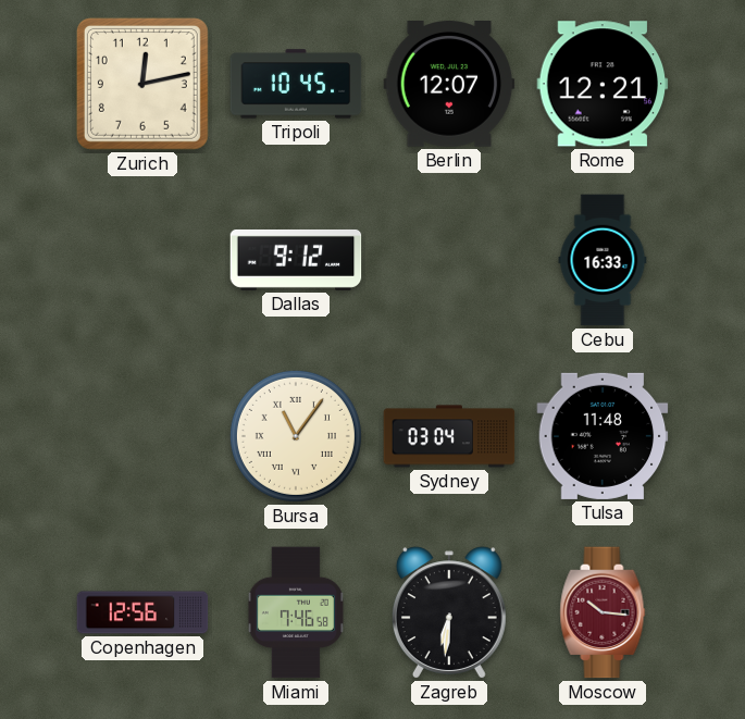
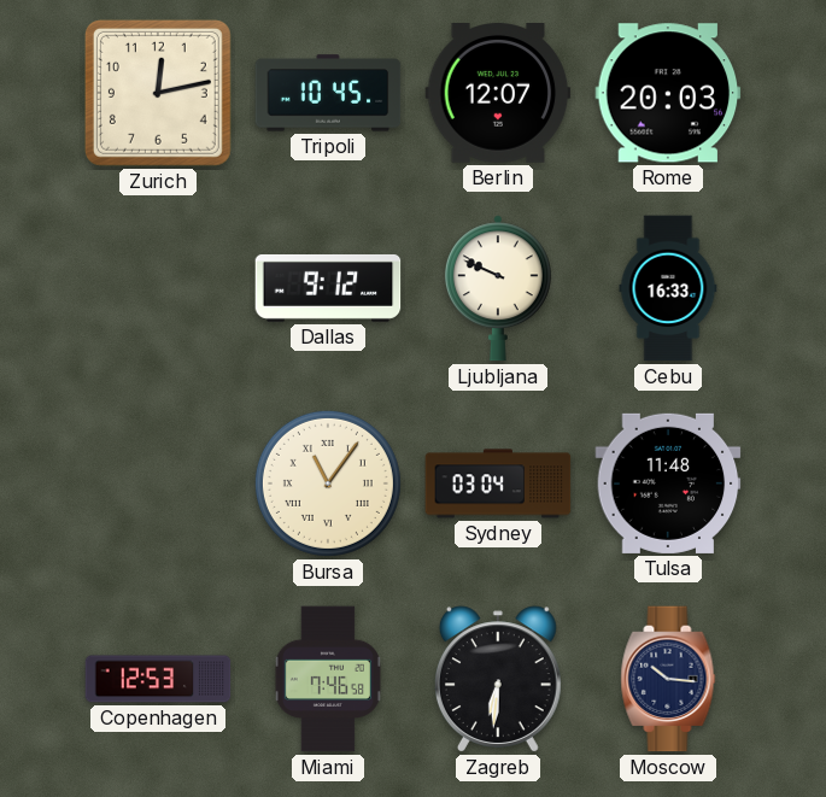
Rome: 12:21 -> 20:03 (668, 93)
Ljubljana: none -> 9:49 (498, 288)
Copenhagen: 12:56 -> 12:53 (158, 679)
Moscow dial: burgundy -> navy (668, 679)
